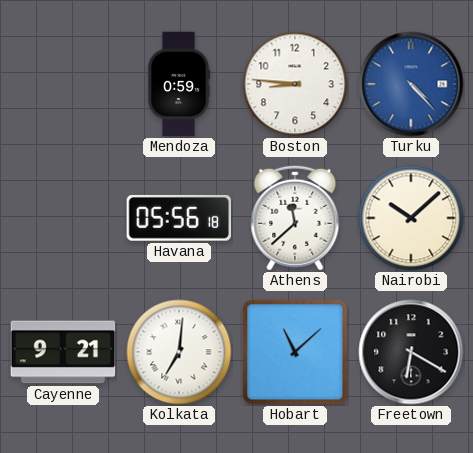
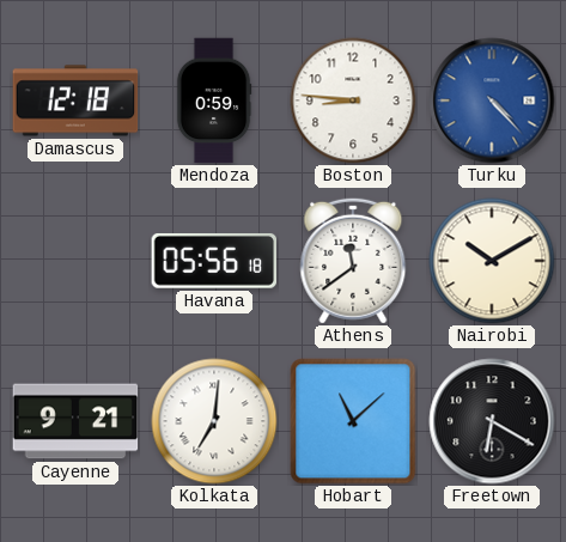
Damascus: none -> 12:18 (75, 101)
Athens: 11:38 -> 11:39 (353, 261)
Nairobi: 10:08 -> 10:10 (492, 261)
